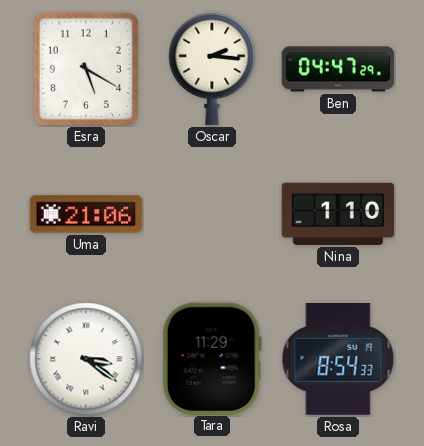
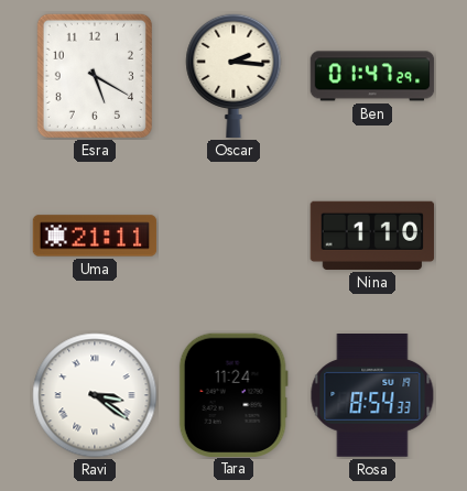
Ben: 04:47 -> 01:47 (372, 76)
Uma: 21:06 -> 21:11 (95, 236)
Tara: 11:29 -> 11:24 (233, 394)
